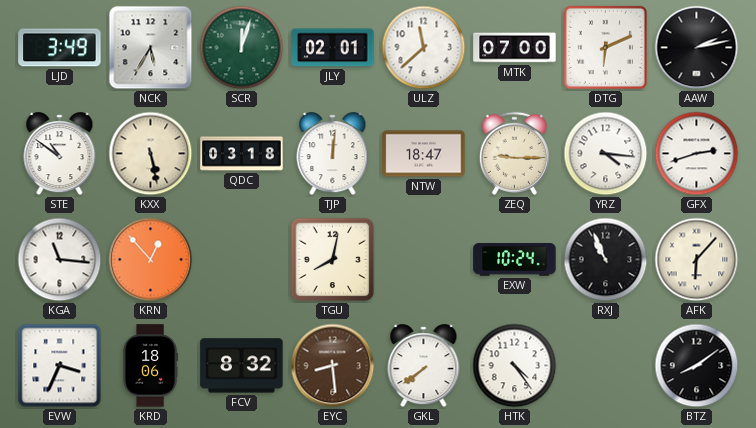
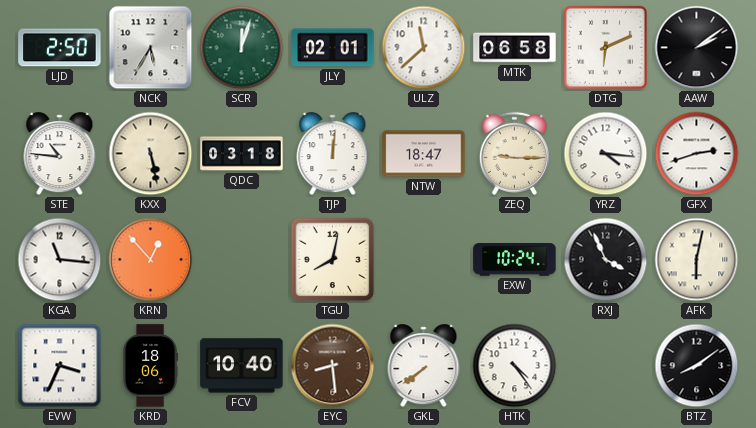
LJD: 3:49 -> 2:50 (60, 48)
MTK: 07:00 -> 06:58 (515, 48)
AAW: 2:13 -> 2:09 (697, 48)
STE: 10:51 -> 10:46 (60, 154)
RXJ: 10:56 -> 3:56 (606, 260)
AFK: 6:07 -> 6:02 (697, 260)
FCV: 8:32 -> 10:40 (242, 366)
